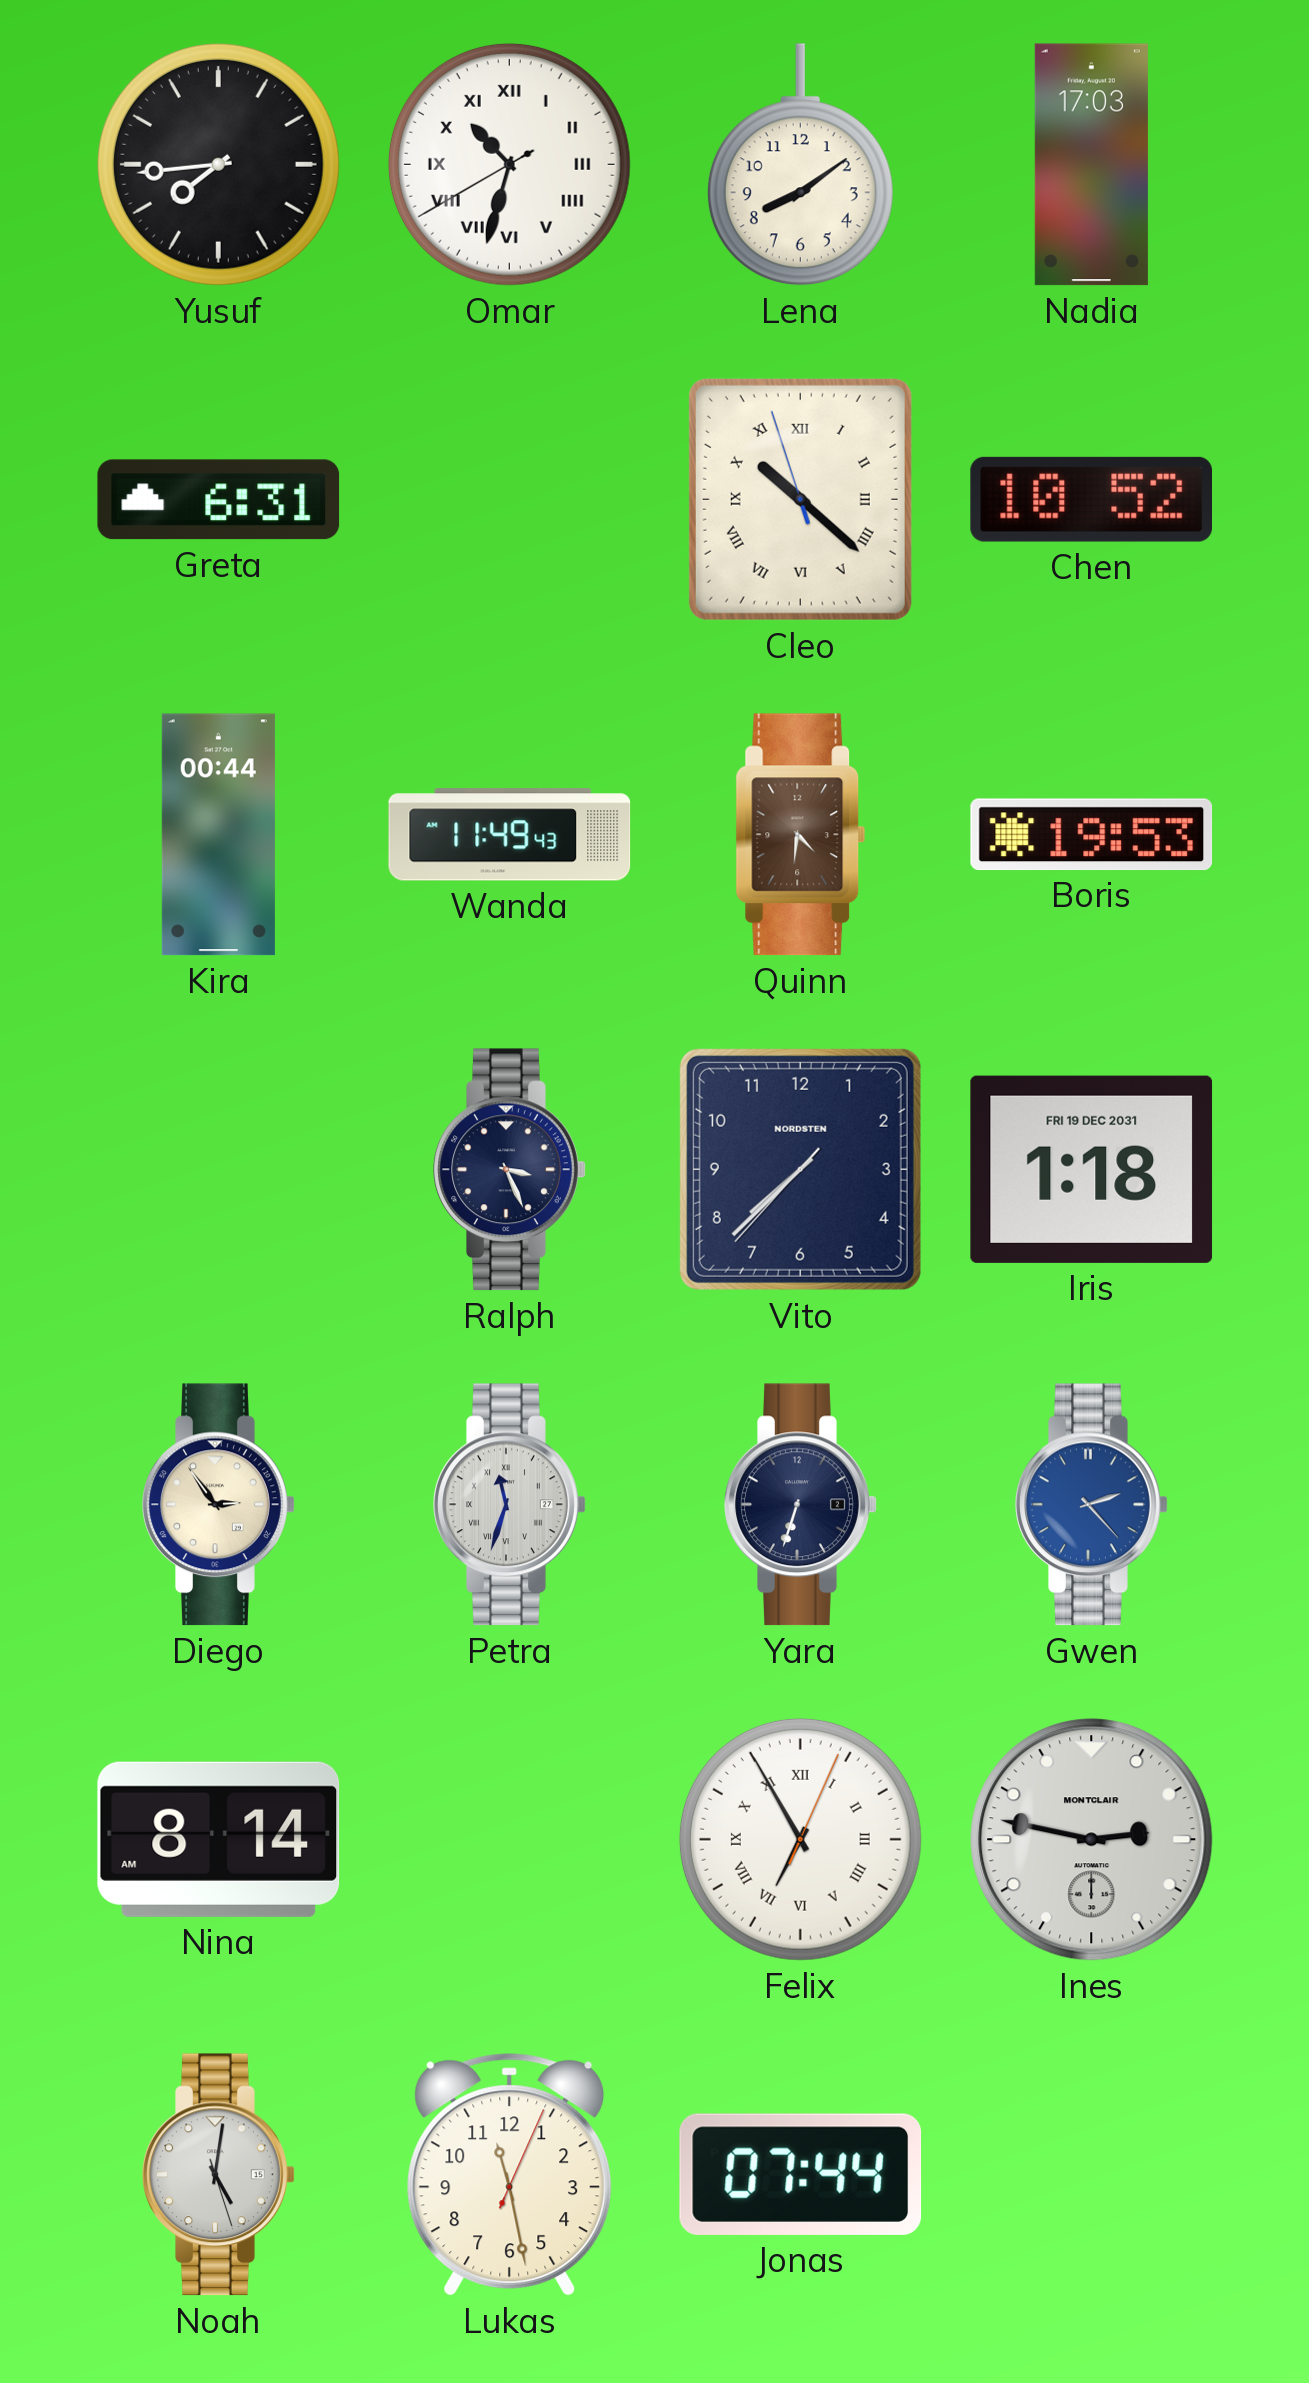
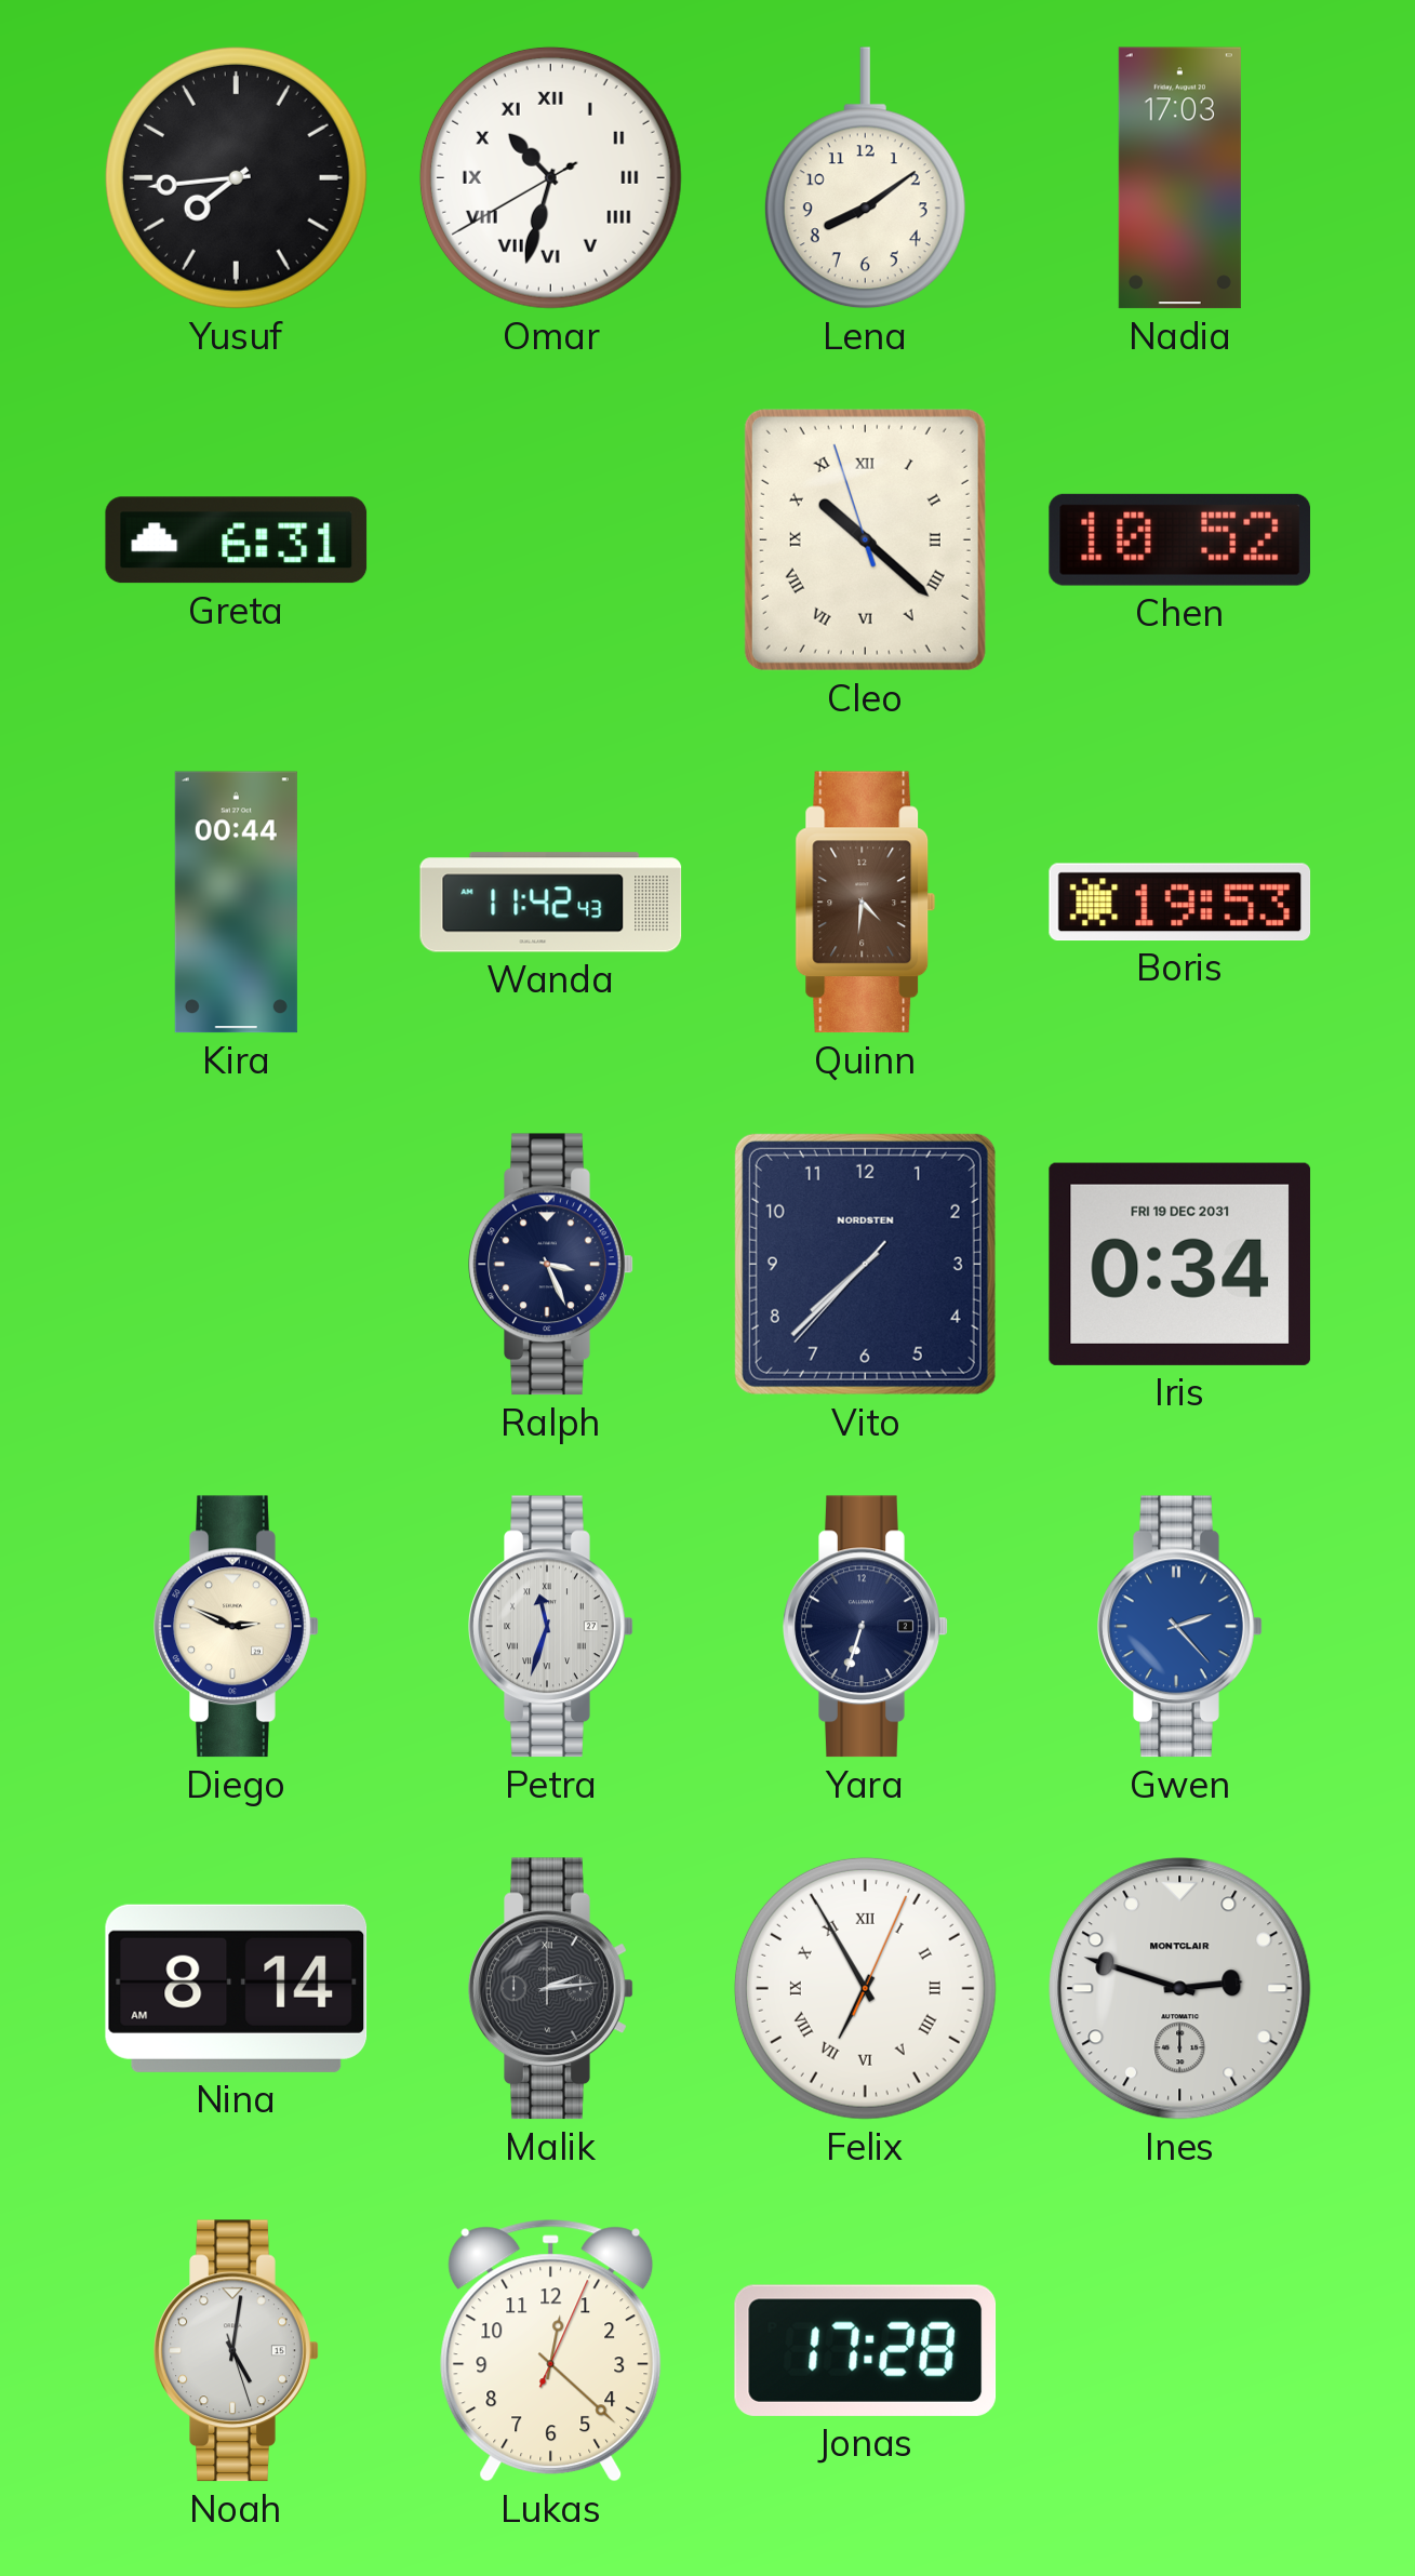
Wanda: 11:49 -> 11:42 (551, 903)
Iris: 1:18 -> 0:34 (1180, 1264)
Diego: 2:54 -> 2:49 (237, 1627)
Malik: none -> 2:14 (551, 1989)
Ines: 2:47 -> 2:48 (1180, 1989)
Lukas: 11:28 -> 12:22 (551, 2351)
Jonas: 07:44 -> 17:28 (866, 2350)
